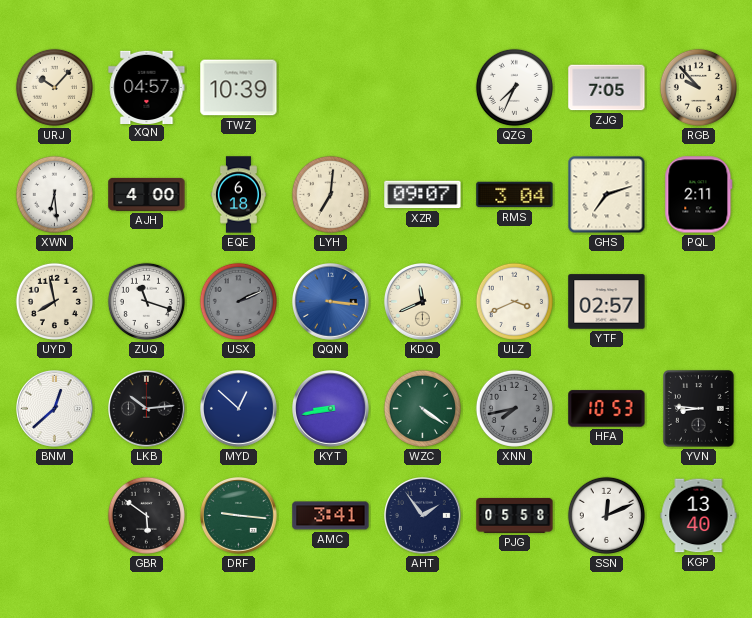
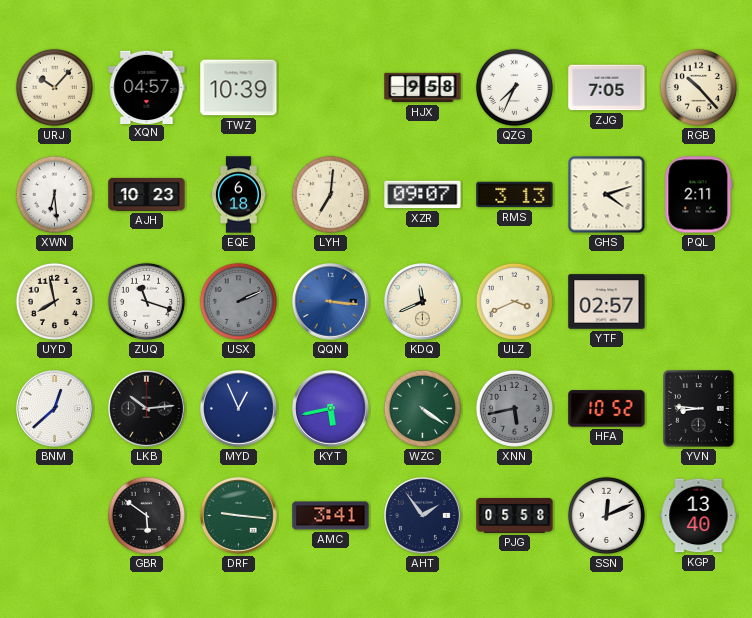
HJX: none -> 9:58 (423, 88)
RGB: 9:53 -> 10:23 (698, 87)
AJH: 4:00 -> 10:23 (147, 194)
RMS: 3:04 -> 3:13 (515, 195)
GHS: 7:12 -> 4:12 (607, 195)
MYD: 12:52 -> 12:56 (239, 409)
KYT: 8:43 -> 5:43 (331, 409)
XNN: 7:43 -> 5:43 (514, 408)
HFA: 10:53 -> 10:52 (607, 409)
